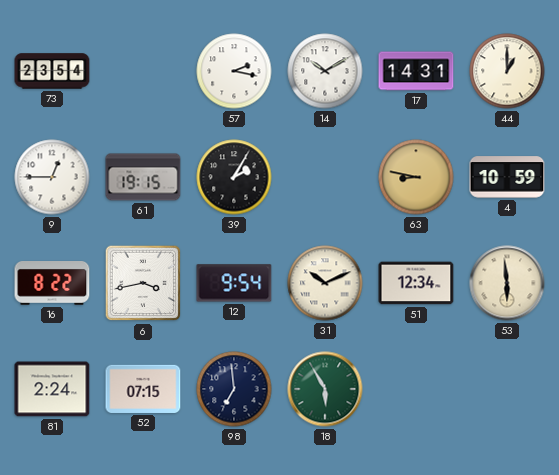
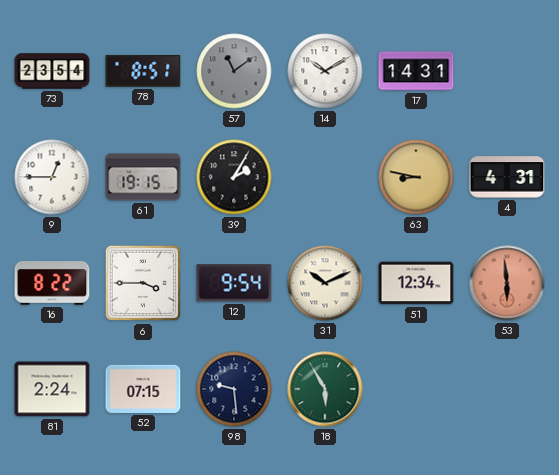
78: none -> 8:51 (143, 71)
57: 2:17 -> 11:09 (234, 71)
57 dial: white -> grey (234, 71)
44: 1:00 -> none (507, 71)
4: 10:59 -> 4:31 (507, 177)
6: 3:43 -> 3:45 (143, 283)
53 dial: cream -> salmon (507, 283)
98: 6:59 -> 9:29 (234, 389)
